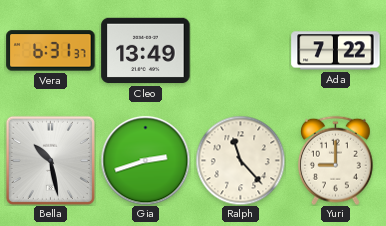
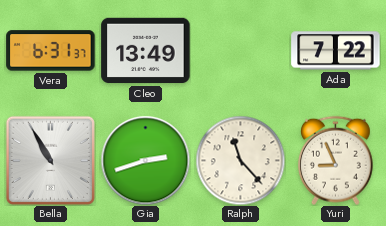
Bella: 10:28 -> 10:55 (50, 160)
Yuri: 9:00 -> 8:56 (335, 160)
